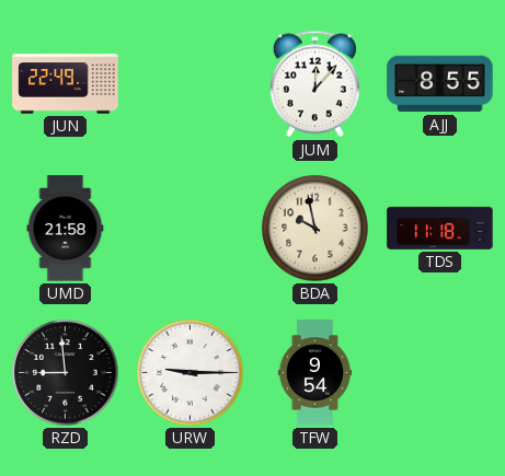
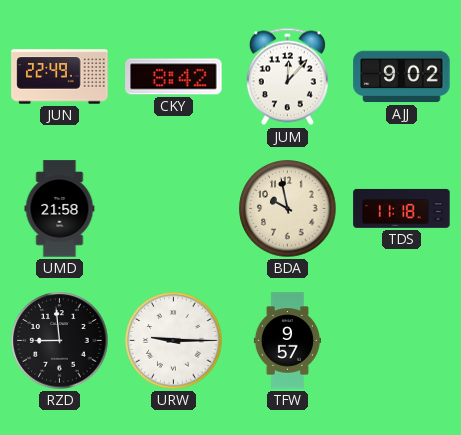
CKY: none -> 8:42 (174, 77)
AJJ: 8:55 -> 9:02 (402, 77)
TFW: 9:54 -> 9:57 (287, 341)
